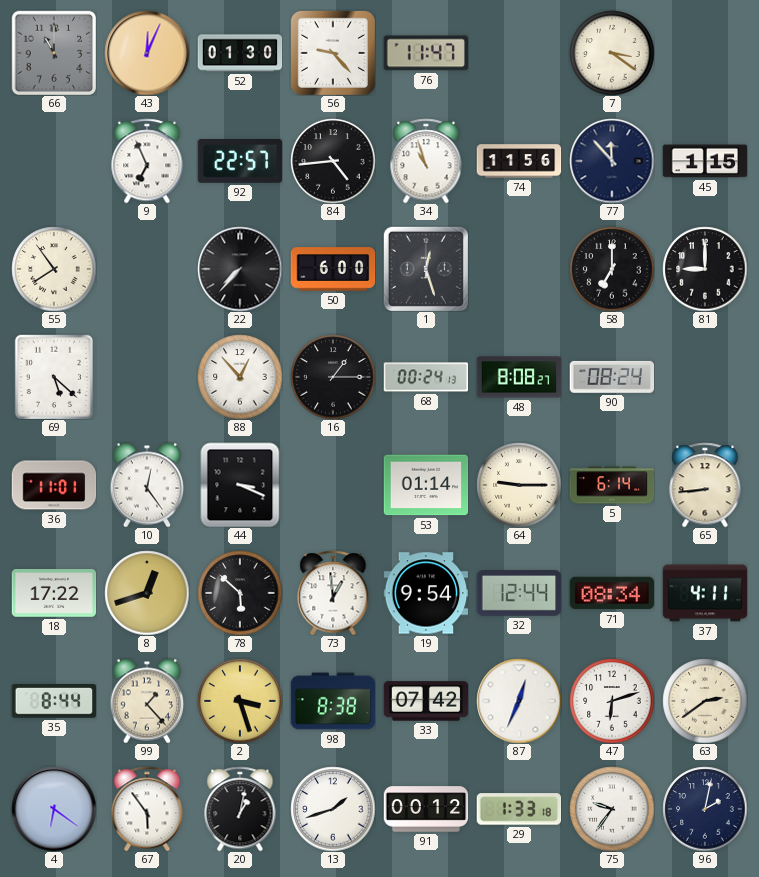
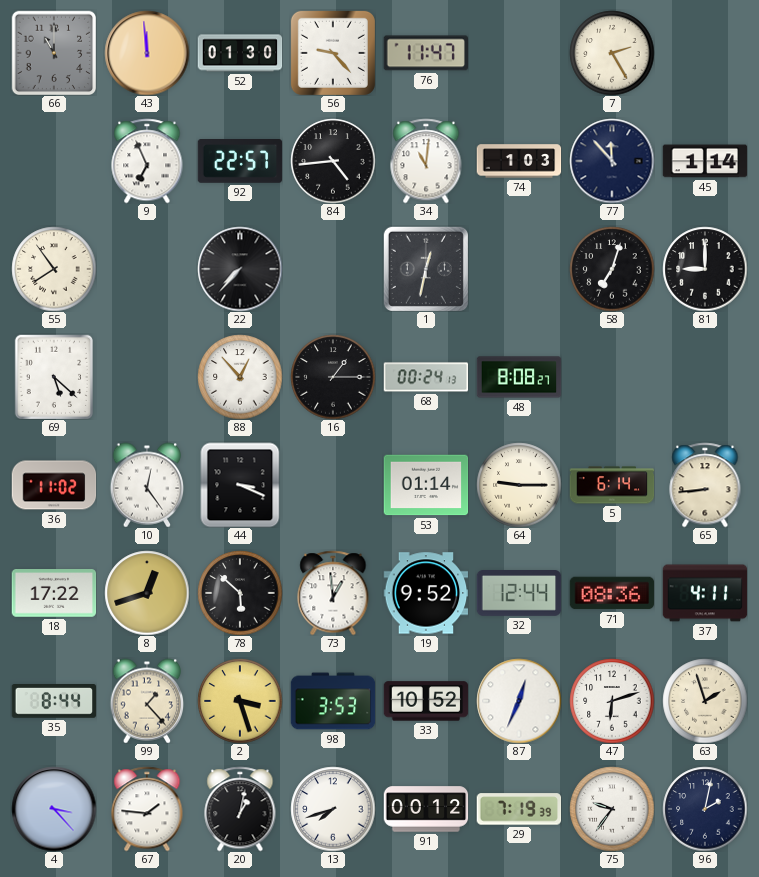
43: 12:04 -> 11:59 (147, 53)
7: 3:21 -> 2:25 (612, 53)
34: 10:57 -> 11:01 (426, 161)
74: 11:56 -> 1:03 (519, 161)
45: 1:15 -> 1:14 (705, 161)
50: 6:00 -> none (333, 269)
1: 12:27 -> 12:32 (426, 269)
58: 7:00 -> 7:03 (612, 269)
90: 08:24 -> none (612, 377)
36: 11:01 -> 11:02 (54, 485)
19: 9:54 -> 9:52 (426, 593)
71: 08:34 -> 08:36 (612, 593)
98: 8:38 -> 3:53 (333, 701)
33: 07:42 -> 10:52 (426, 701)
63: 2:39 -> 1:57 (705, 701)
4: 6:21 -> 3:23 (54, 809)
67: 5:54 -> 1:46 (147, 809)
13: 1:42 -> 7:42 (333, 809)
29: 1:33 -> 7:19 (519, 809)
